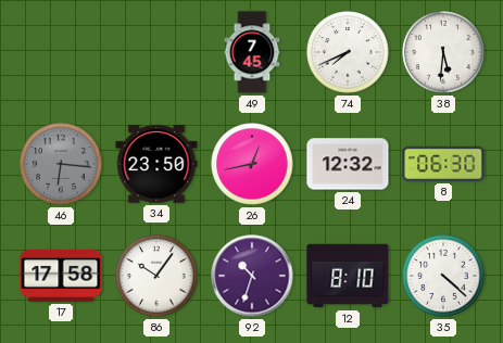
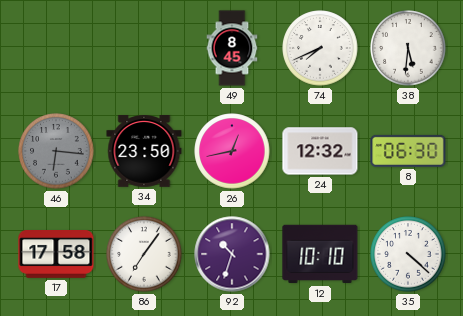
49: 7:45 -> 8:45 (232, 48)
86: 10:06 -> 7:06 (144, 254)
12: 8:10 -> 10:10 (320, 254)
